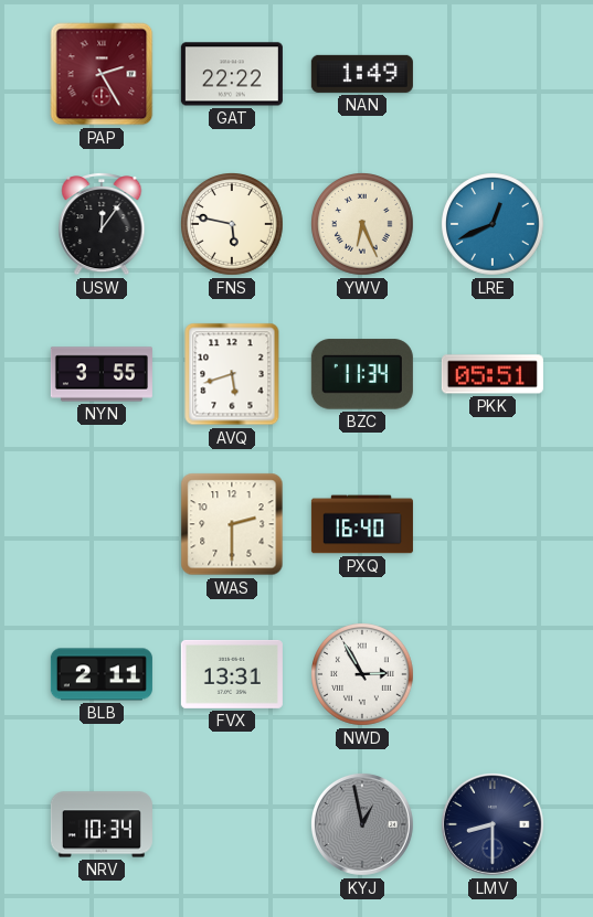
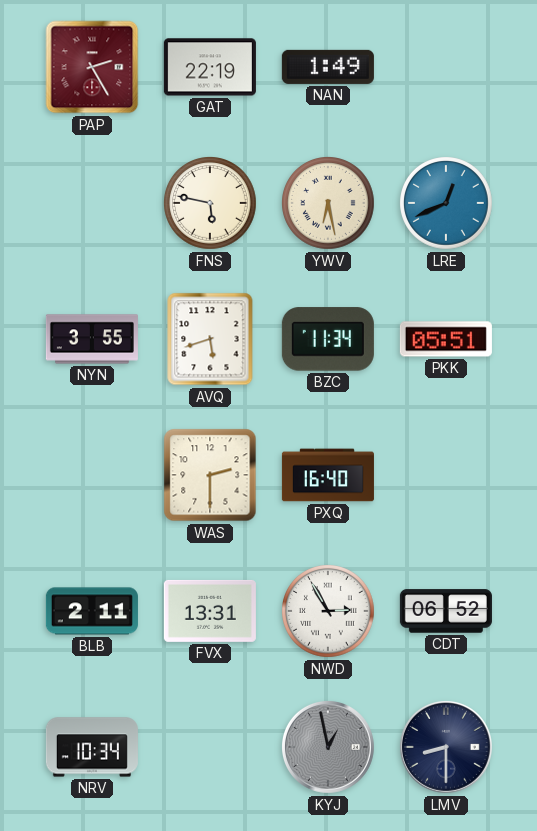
GAT: 22:22 -> 22:19 (210, 67)
USW: 12:06 -> none (102, 225)
YWV: 6:26 -> 6:28 (329, 204)
CDT: none -> 06:52 (446, 611)
